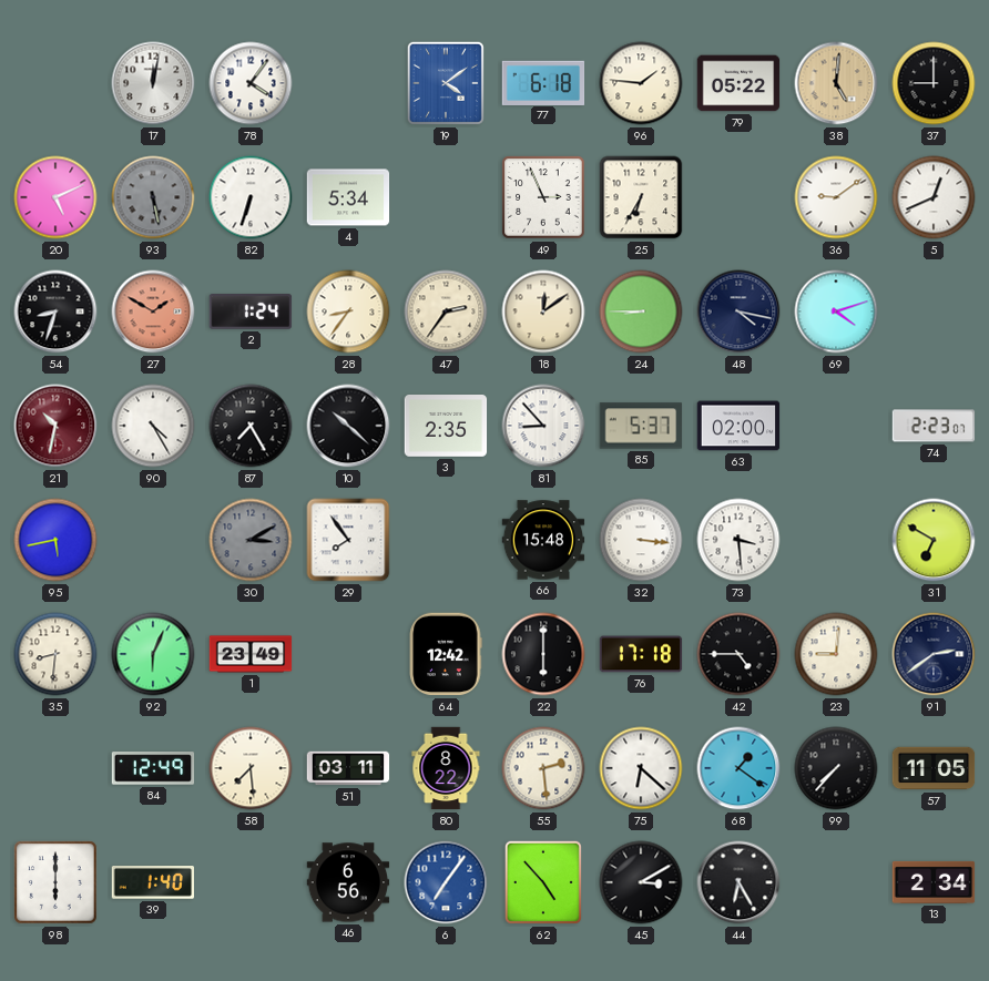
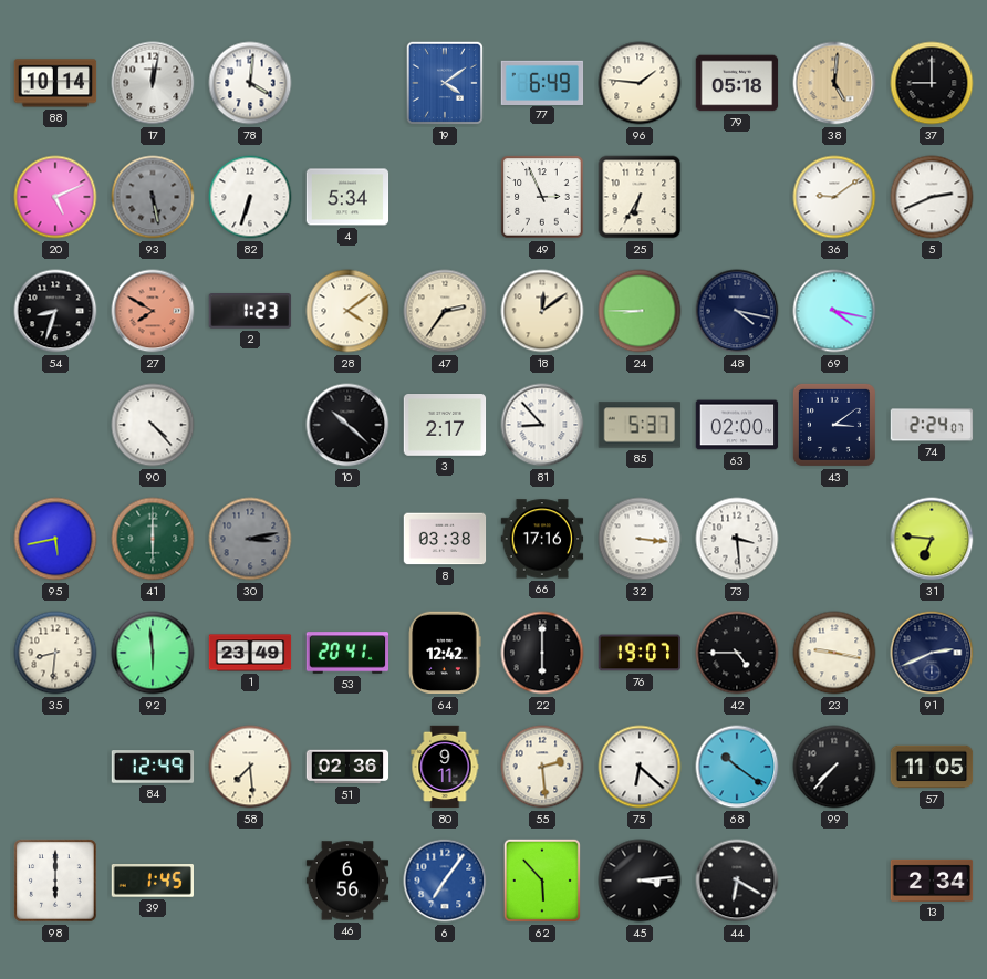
88: none -> 10:14 (55, 83)
78: 4:06 -> 4:01 (250, 83)
77: 6:18 -> 6:49 (542, 82)
79: 05:22 -> 05:18 (737, 83)
5: 12:41 -> 2:41 (932, 197)
27: 1:50 -> 7:50 (153, 311)
2: 1:24 -> 1:23 (250, 312)
28: 8:36 -> 4:09 (347, 311)
69: 4:12 -> 4:17 (834, 311)
21: 10:32 -> none (55, 426)
90: 4:25 -> 4:23 (153, 425)
87: 7:25 -> none (251, 426)
3: 2:35 -> 2:17 (445, 426)
43: none -> 3:09 (834, 425)
74: 2:23 -> 2:24 (932, 425)
41: none -> 6:00 (153, 539)
30: 3:10 -> 3:13 (250, 539)
29: 7:54 -> none (348, 540)
8: none -> 03:38 (445, 539)
66: 15:48 -> 17:16 (542, 539)
31: 6:50 -> 6:46 (932, 539)
92: 6:04 -> 5:59 (153, 653)
53: none -> 20:41 (347, 653)
76: 17:18 -> 19:07 (640, 653)
23: 9:01 -> 9:17 (834, 653)
91: 2:39 -> 2:41 (932, 653)
51: 03:11 -> 02:36 (347, 767)
80: 8:22 -> 9:11 (445, 767)
68: 1:21 -> 10:21 (737, 767)
39: 1:40 -> 1:45 (153, 882)
62: 4:53 -> 5:53 (542, 881)
45: 3:10 -> 3:14 (640, 881)
44: 6:25 -> 6:20 (737, 881)
